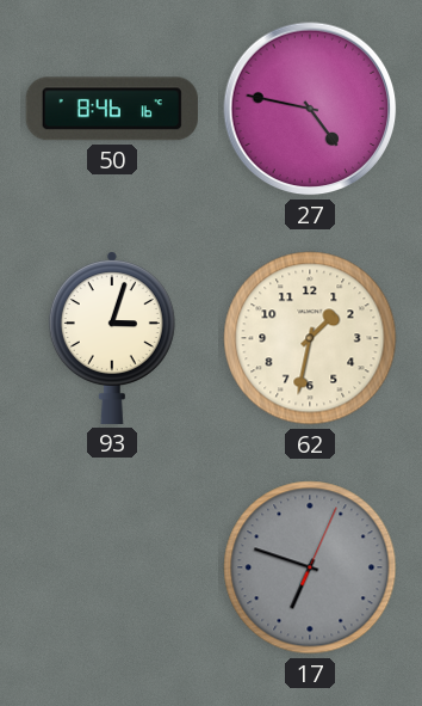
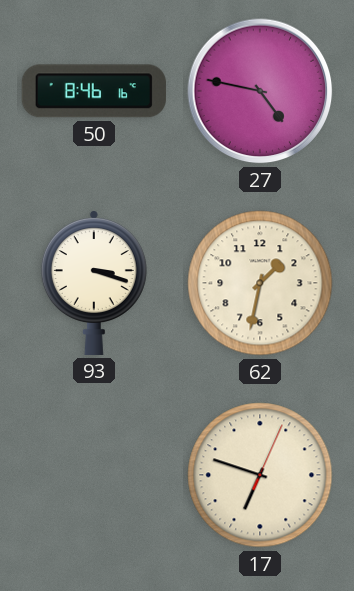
93: 3:03 -> 3:18 (94, 283)
17 dial: grey -> cream (260, 475)
